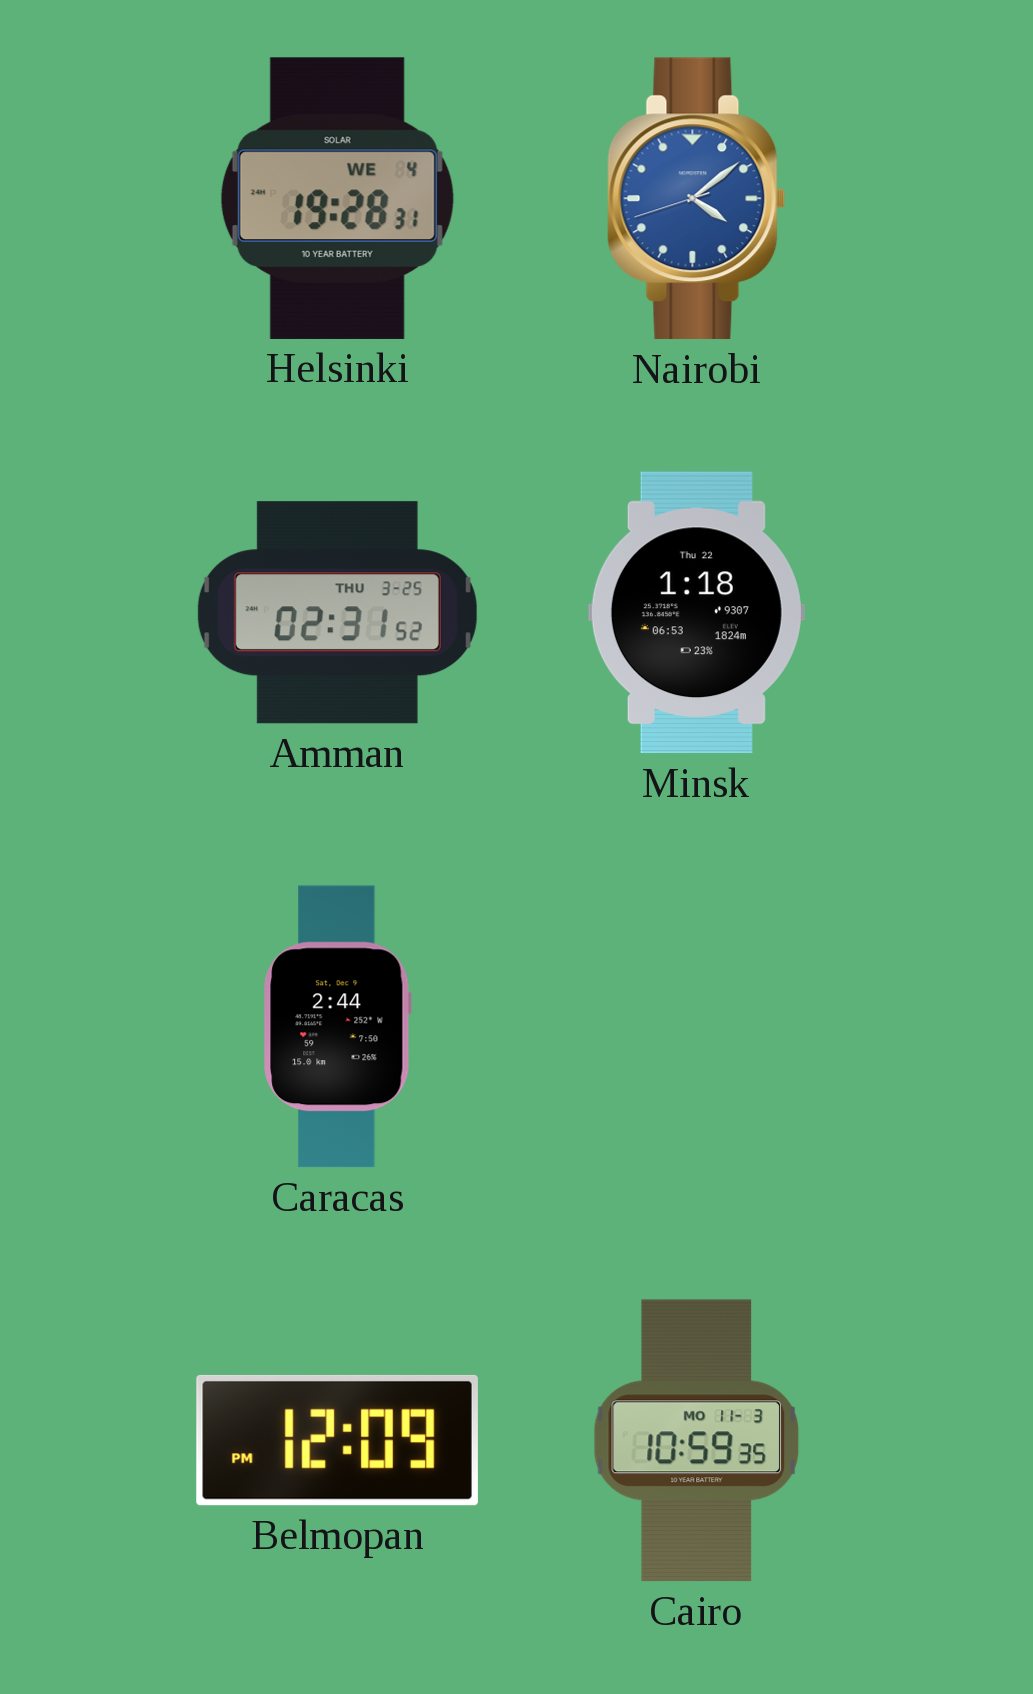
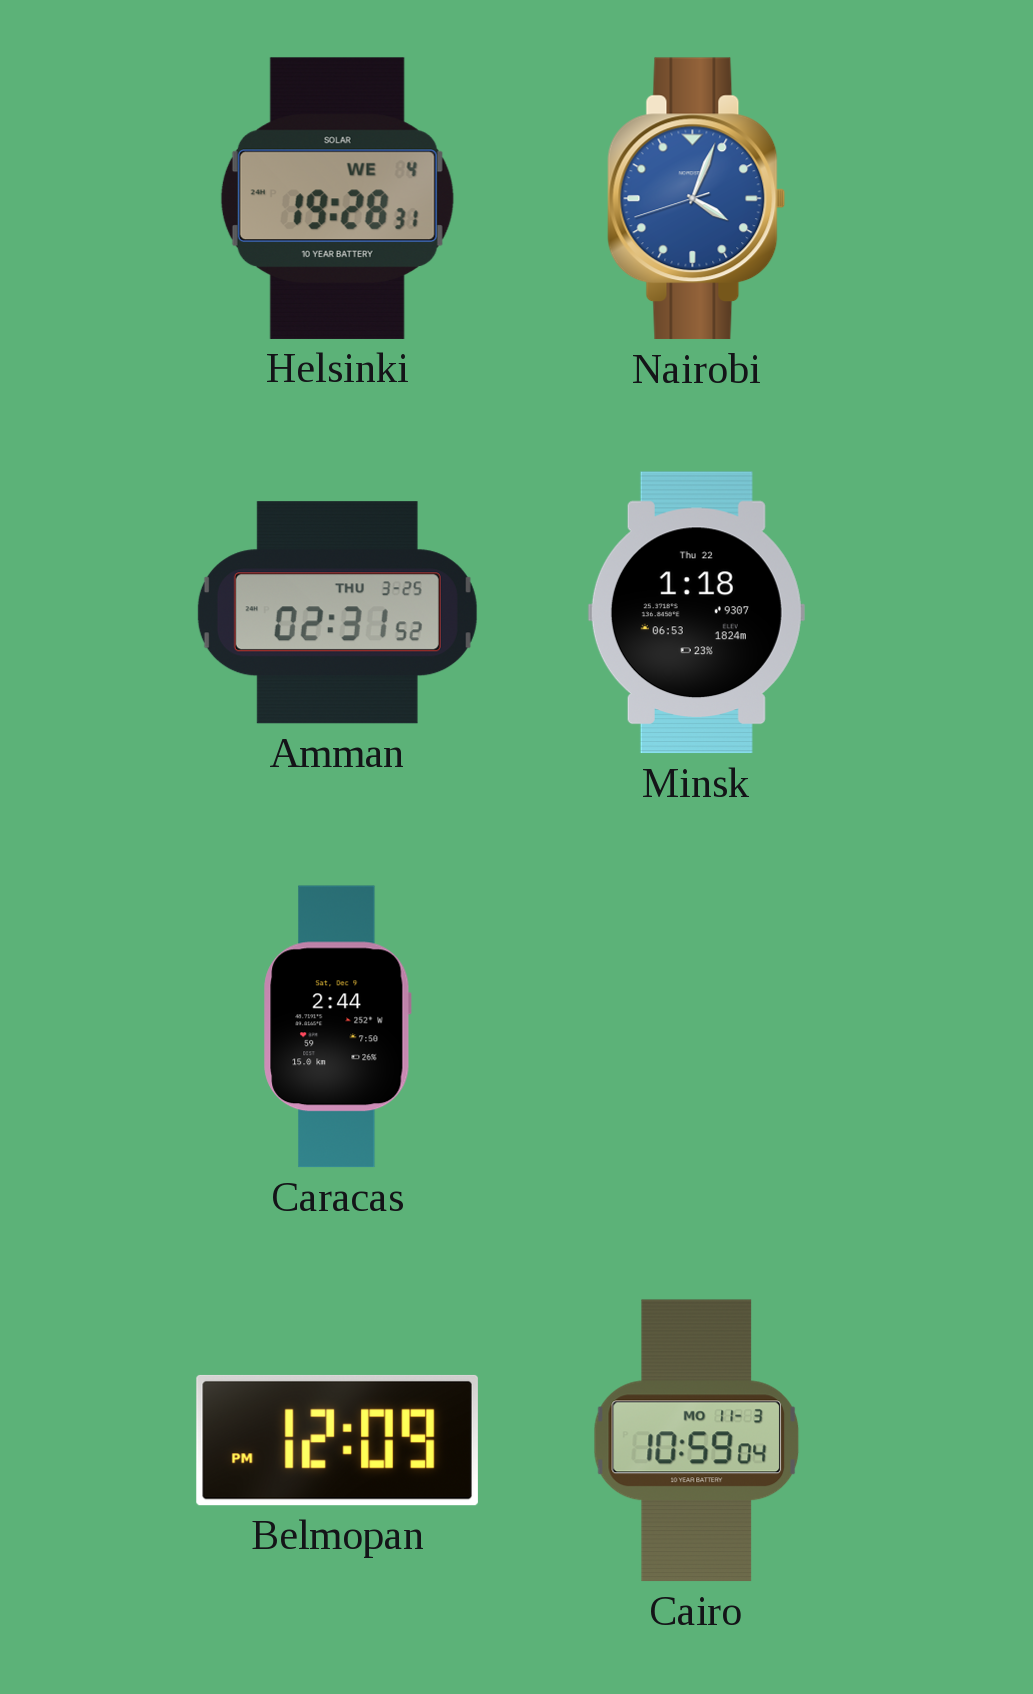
Nairobi: 4:08 -> 4:03 (697, 199)
Cairo: 10:59:35 -> 10:59:04 (697, 1441)
